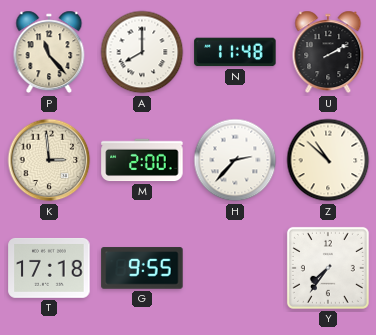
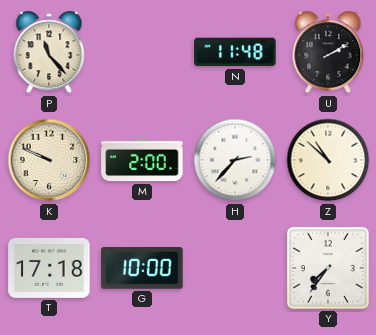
A: 8:00 -> none (142, 52)
K: 2:59 -> 9:49 (49, 160)
G: 9:55 -> 10:00 (142, 268)
